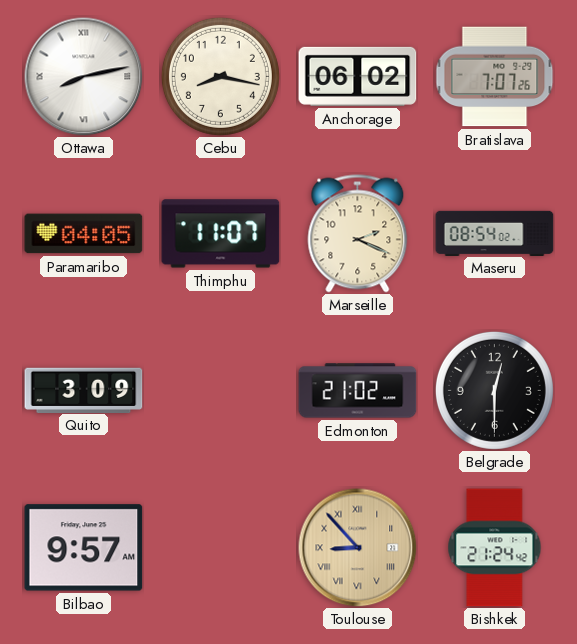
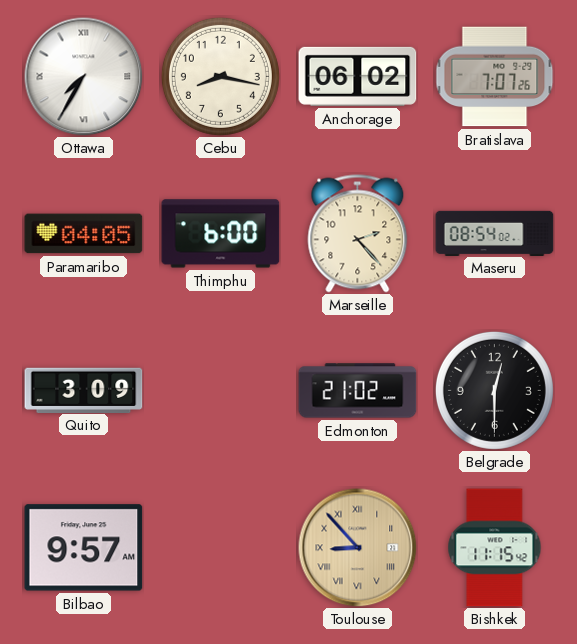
Ottawa: 8:13 -> 7:35 (84, 77)
Thimphu: 11:07 -> 6:00 (221, 234)
Marseille: 2:19 -> 2:23 (358, 234)
Bishkek: 21:24 -> 11:15 (495, 548)
